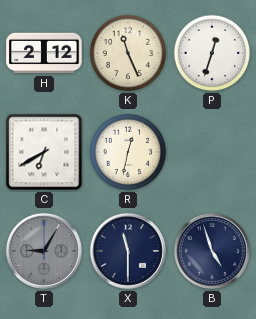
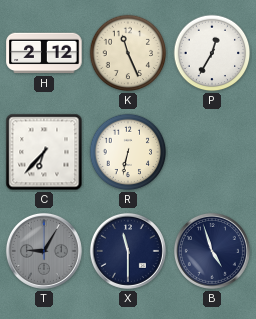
P: 12:33 -> 12:35 (212, 53)
C: 6:40 -> 6:37 (44, 152)
R: 12:32 -> 6:32 (128, 152)
